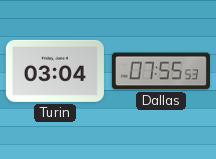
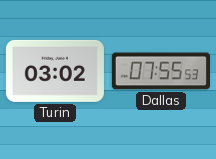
Turin: 03:04 -> 03:02 (55, 71)
